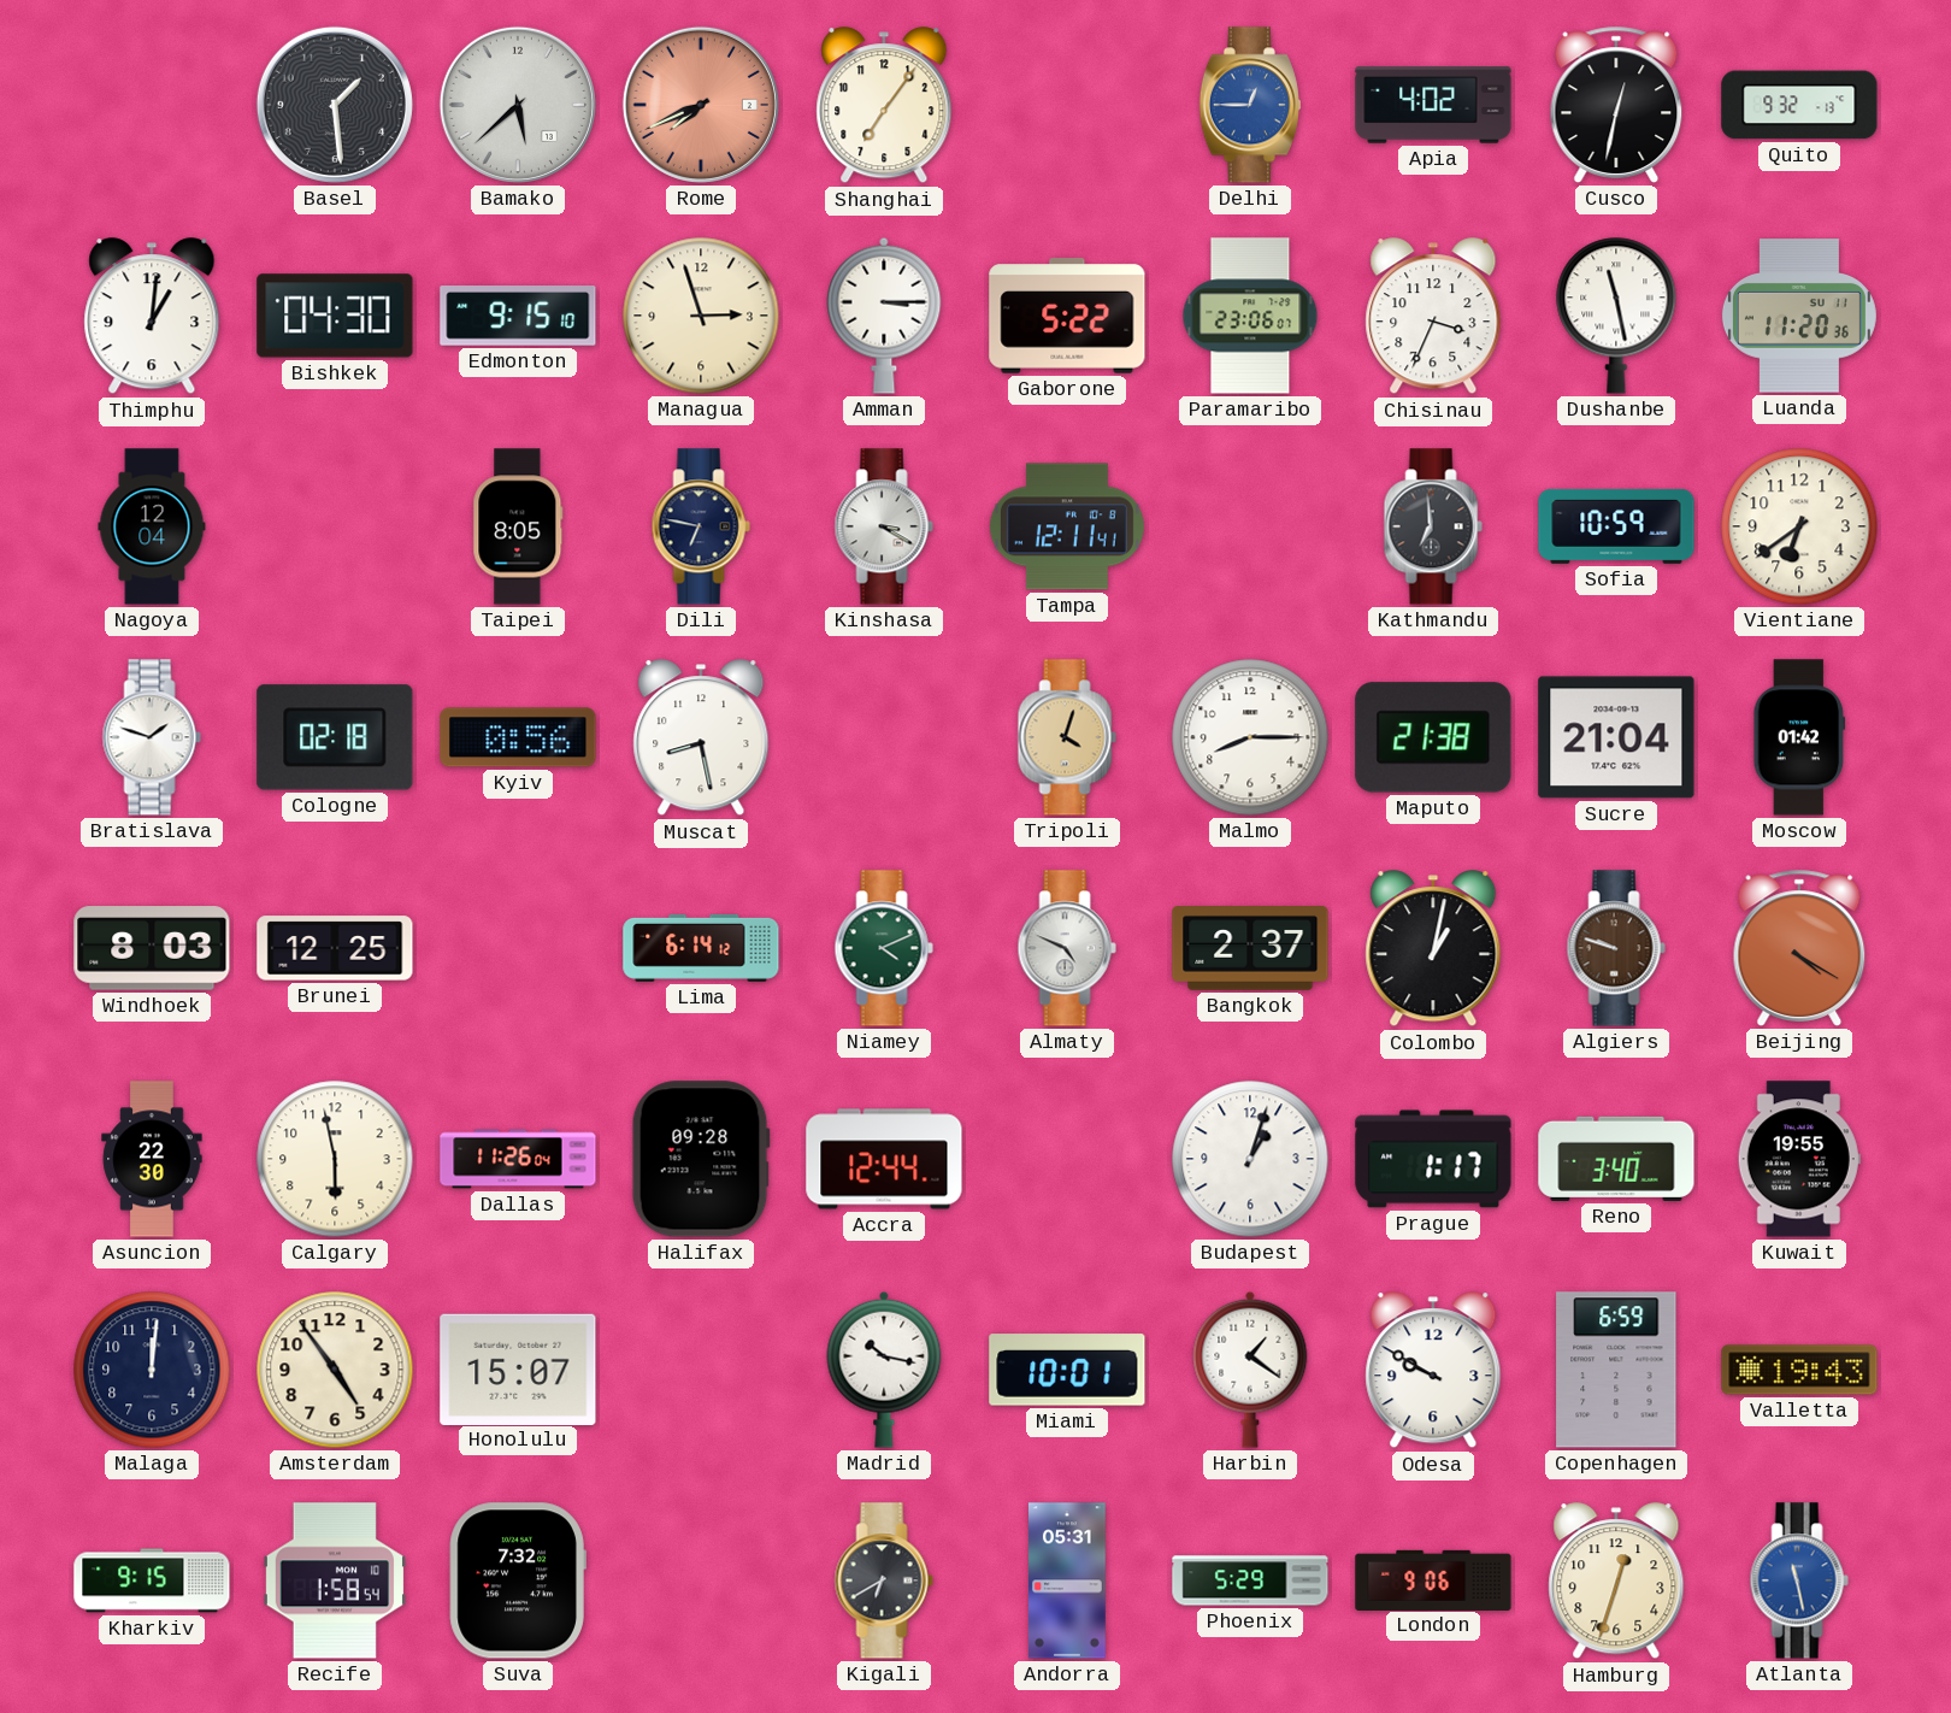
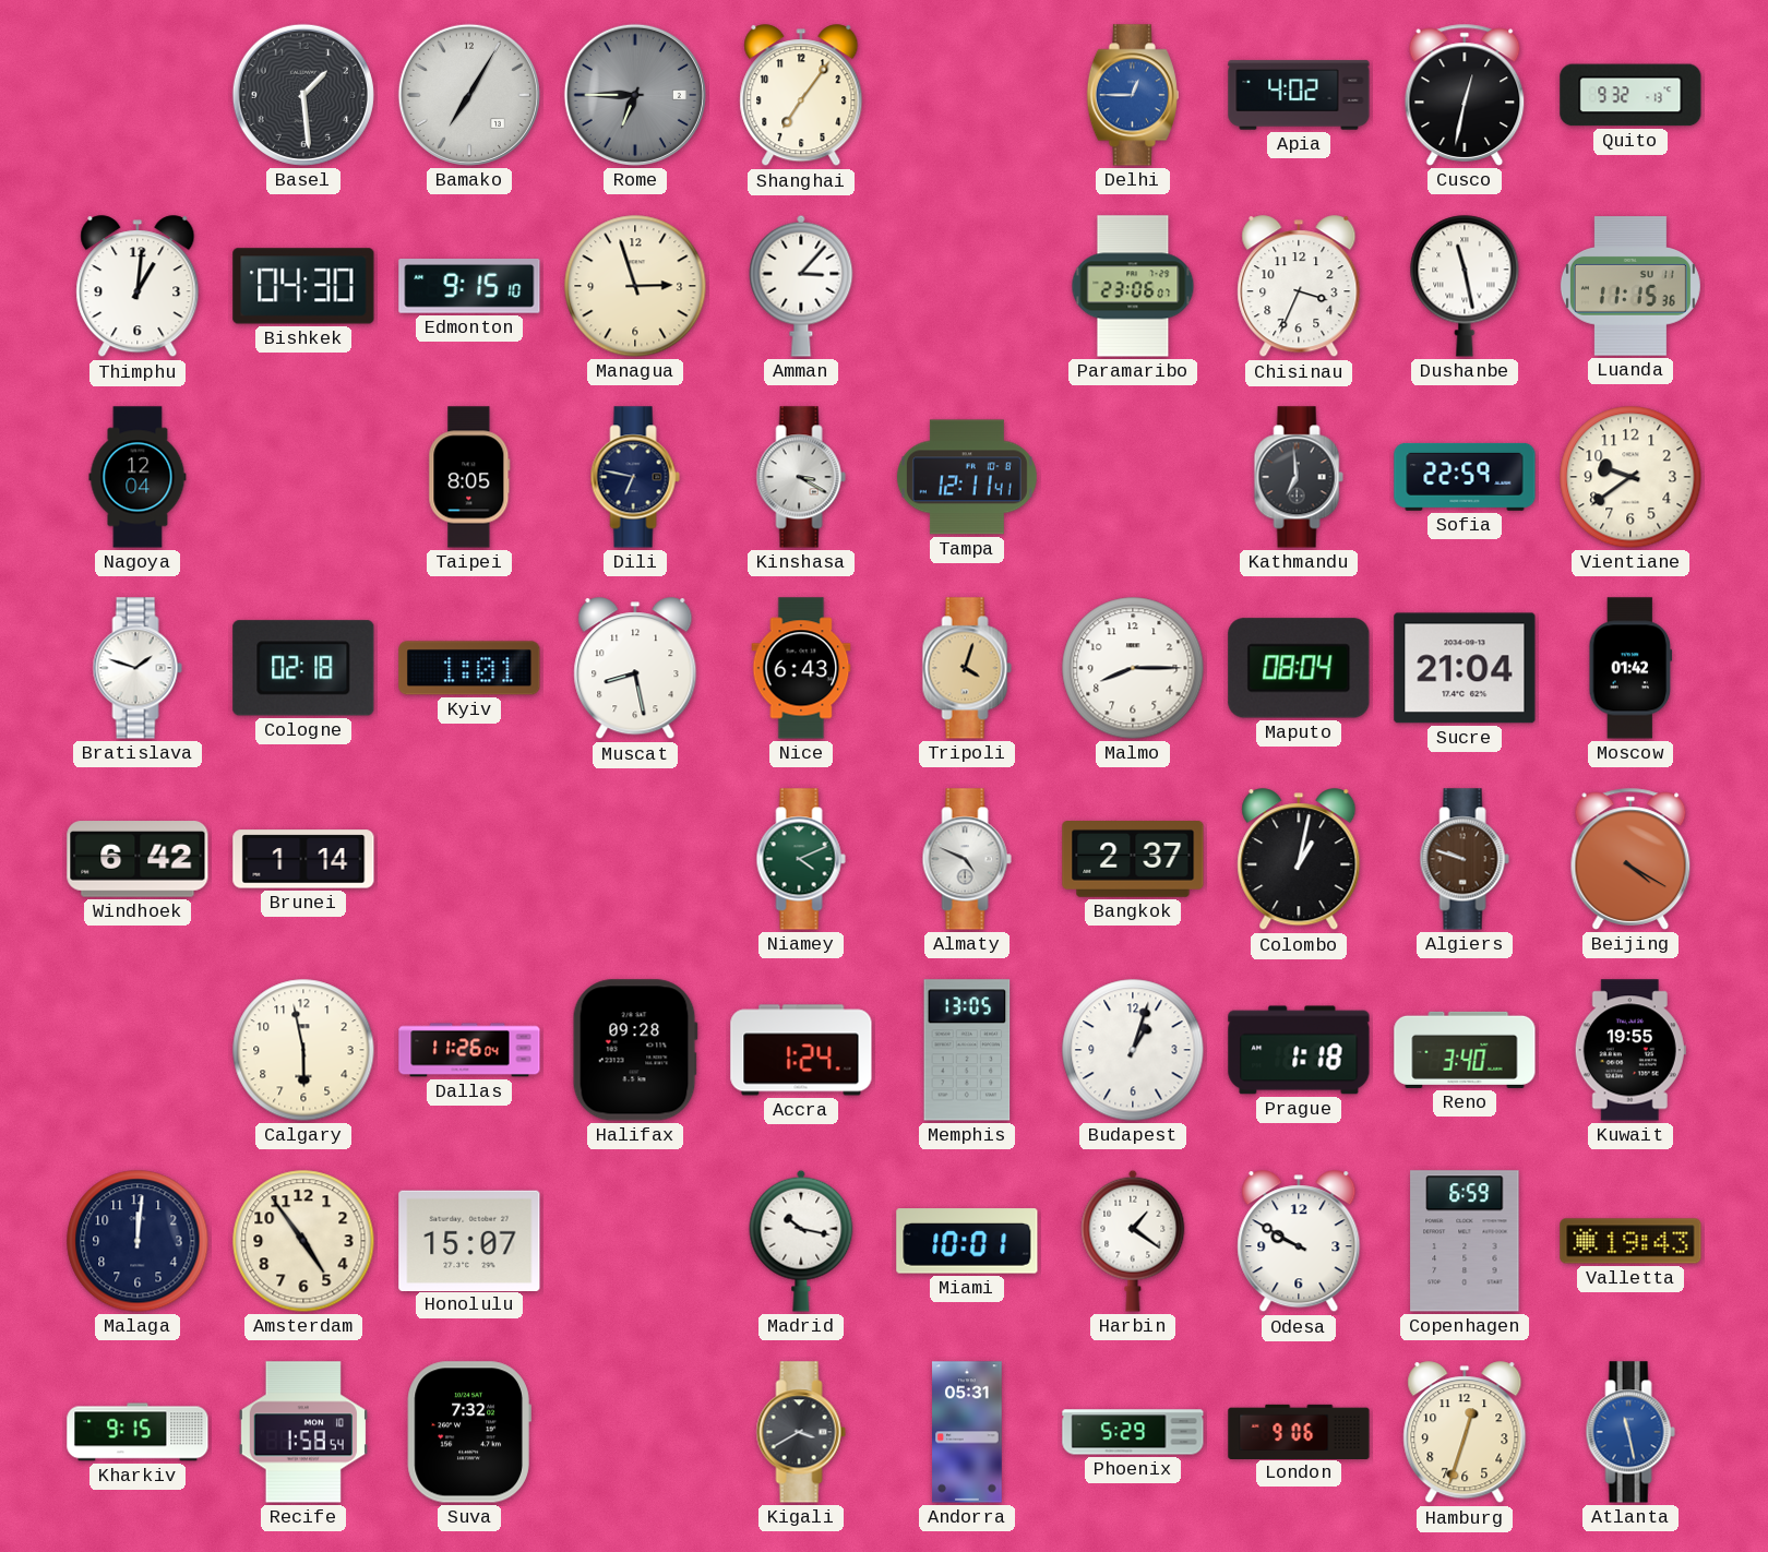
Bamako: 5:38 -> 7:05 (469, 95)
Rome: 7:41 -> 6:45 (635, 95)
Rome dial: salmon -> grey (635, 95)
Amman: 3:15 -> 3:07 (801, 286)
Gaborone: 5:22 -> none (1067, 316)
Luanda: 11:20 -> 11:15 (1630, 286)
Sofia: 10:59 -> 22:59 (1465, 477)
Vientiane: 6:39 -> 9:39 (1630, 477)
Kyiv: 0:56 -> 1:01 (469, 668)
Nice: none -> 6:43 (801, 668)
Maputo: 21:38 -> 08:04 (1299, 668)
Windhoek: 8:03 -> 6:42 (138, 859)
Brunei: 12:25 -> 1:14 (303, 859)
Lima: 6:14 -> none (701, 948)
Asuncion: 22:30 -> none (152, 1159)
Accra: 12:44 -> 1:24 (801, 1050)
Memphis: none -> 13:05 (967, 1050)
Prague: 1:17 -> 1:18 (1299, 1050)
Kigali: 6:40 -> 3:40 (801, 1432)
